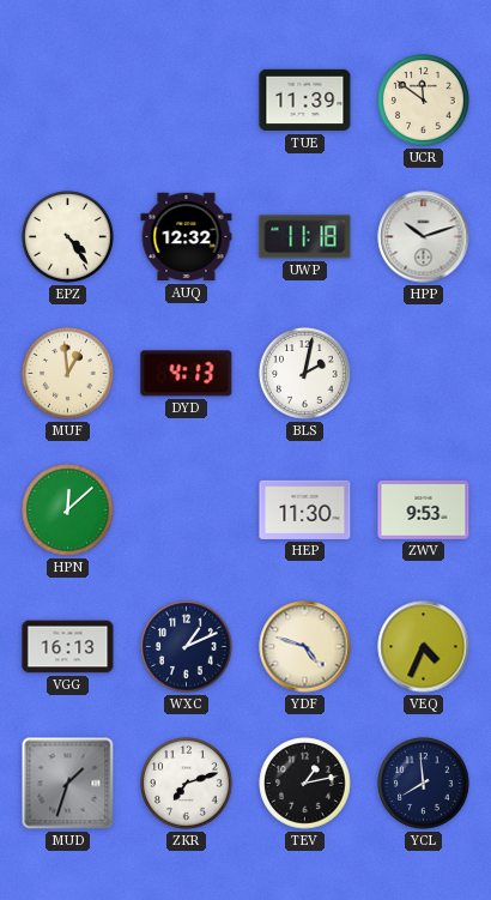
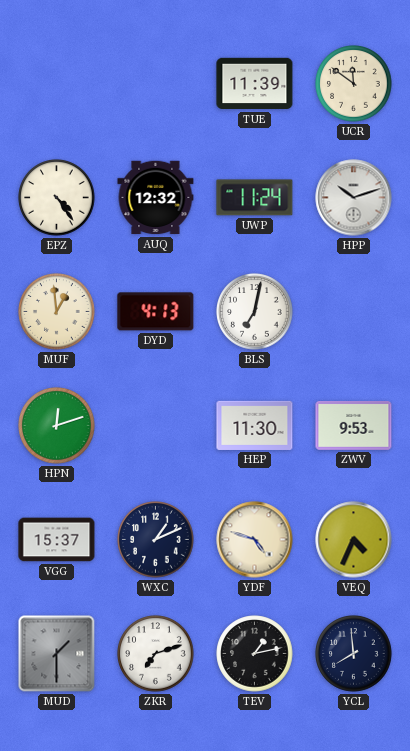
UWP: 11:18 -> 11:24 (255, 198)
BLS: 2:02 -> 7:02 (255, 312)
HPN: 12:08 -> 12:12 (57, 426)
VGG: 16:13 -> 15:37 (57, 540)
MUD: 1:33 -> 1:30 (57, 654)
